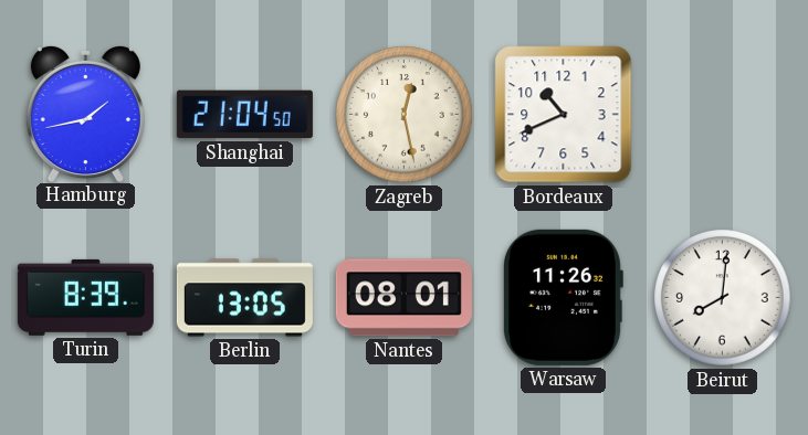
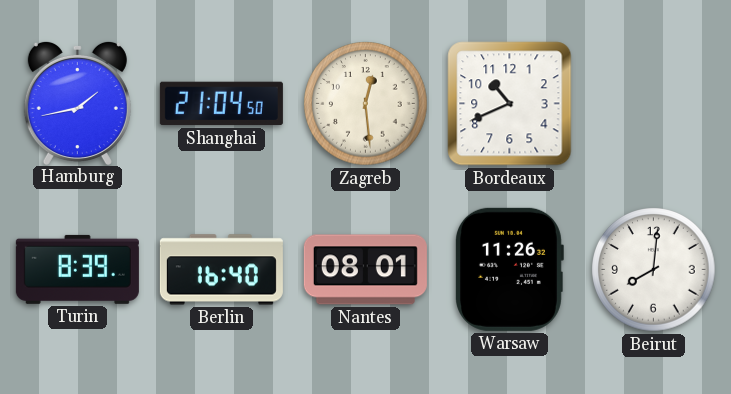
Zagreb: 12:28 -> 12:29 (366, 104)
Berlin: 13:05 -> 16:40 (221, 270)
